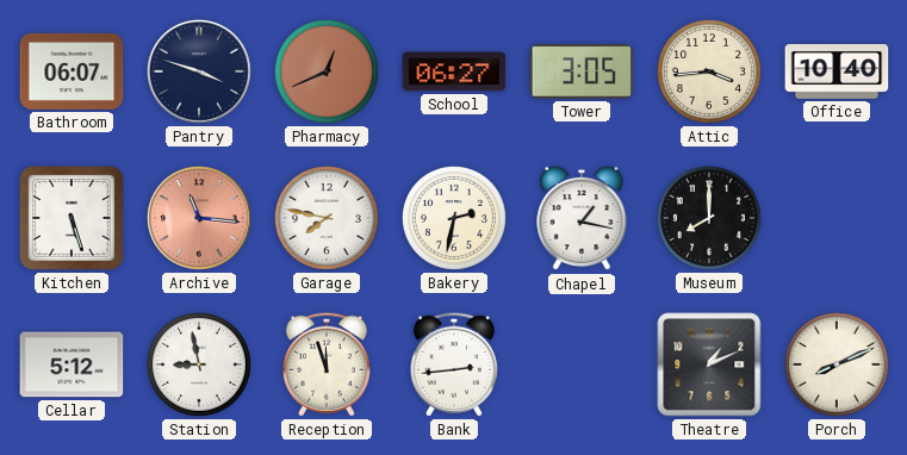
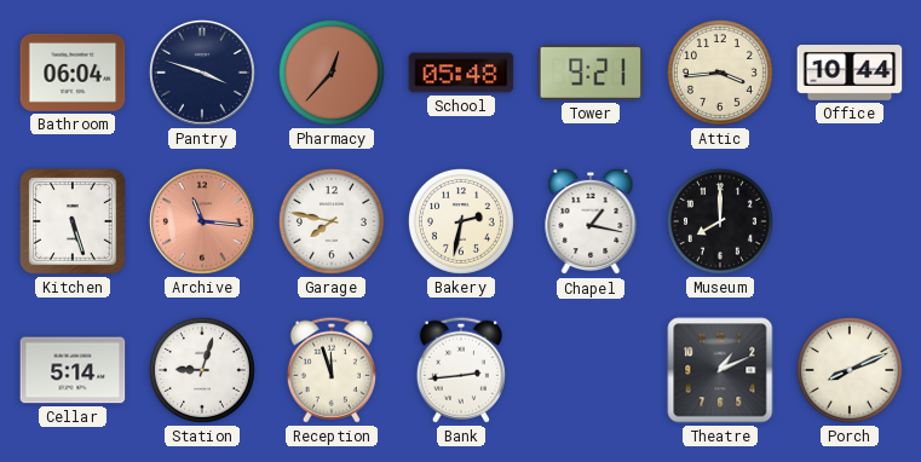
Bathroom: 06:07 -> 06:04 (73, 73)
Pharmacy: 12:41 -> 12:37 (332, 73)
School: 06:27 -> 05:48 (461, 73)
Tower: 3:05 -> 9:21 (591, 73)
Office: 10:40 -> 10:44 (850, 74)
Cellar: 5:12 -> 5:14 (73, 370)
Station: 8:58 -> 9:03 (202, 370)
